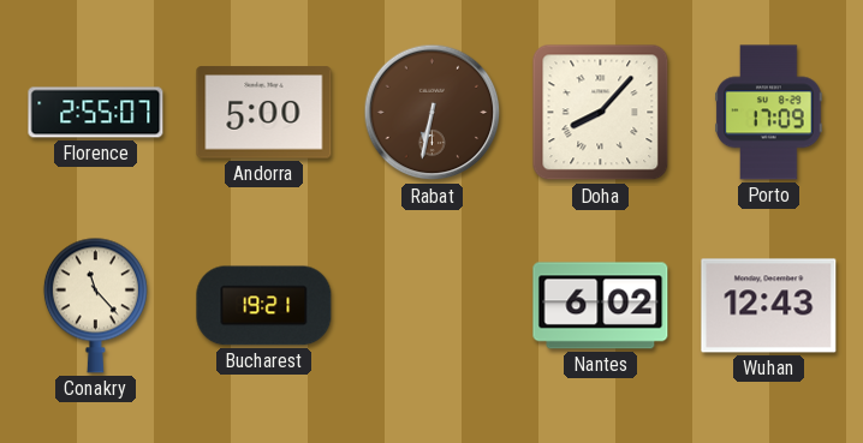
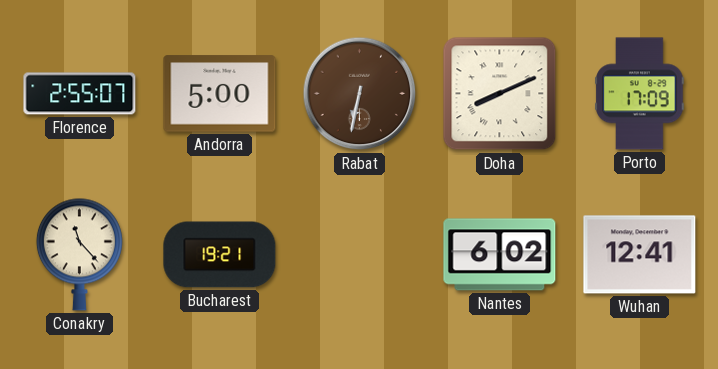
Doha: 8:07 -> 8:11 (500, 94)
Wuhan: 12:43 -> 12:41 (640, 255)
